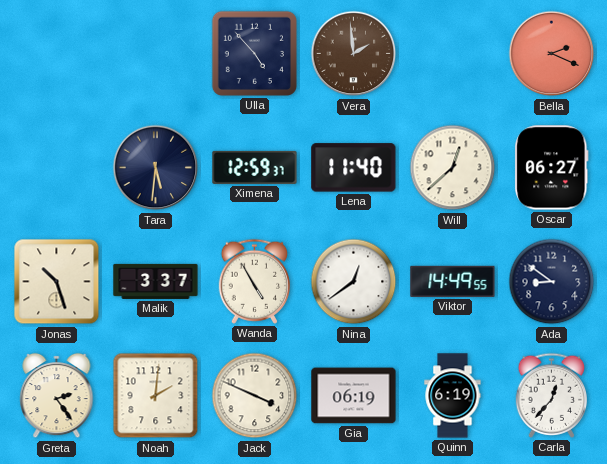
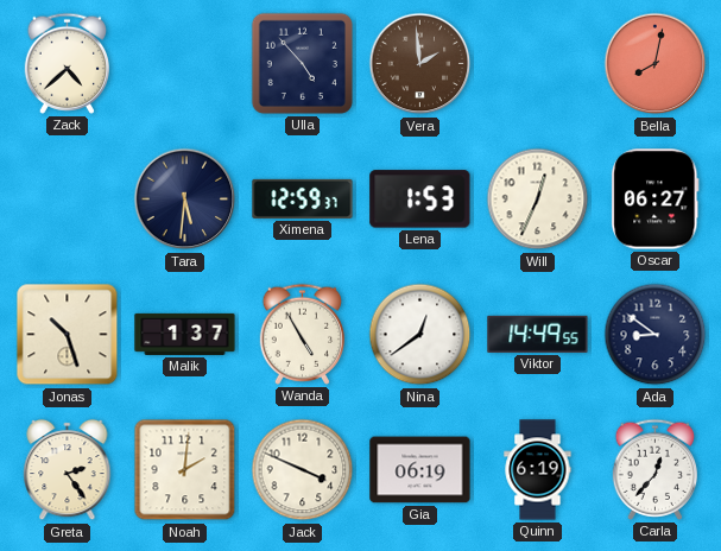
Zack: none -> 4:38 (67, 63)
Bella: 2:19 -> 8:02 (656, 64)
Lena: 11:40 -> 1:53 (420, 199)
Will: 12:38 -> 12:34 (538, 199)
Malik: 3:37 -> 1:37 (185, 334)
